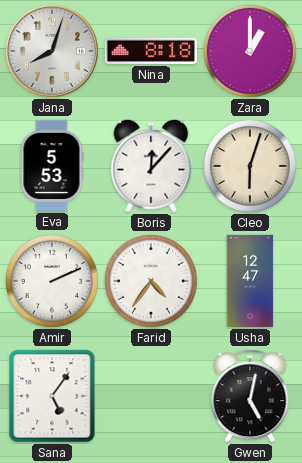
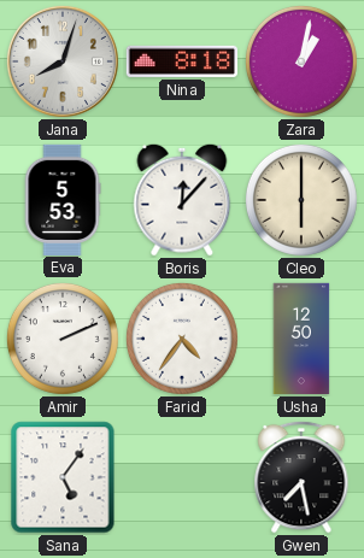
Zara: 1:00 -> 1:02 (301, 61)
Cleo: 6:03 -> 6:00 (301, 200)
Usha: 12:47 -> 12:50 (301, 339)
Gwen: 5:02 -> 7:28 (301, 477)
